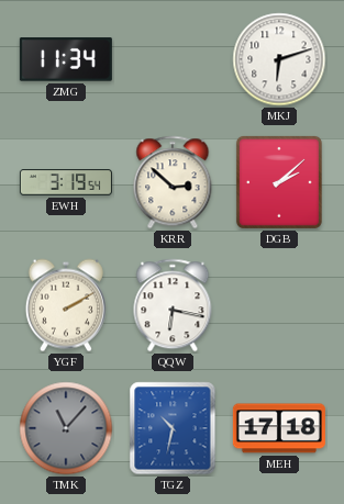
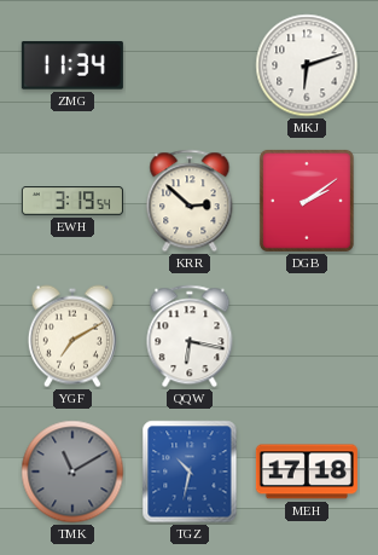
DGB: 2:08 -> 2:09 (307, 201)
YGF: 2:10 -> 7:10 (72, 336)
TMK: 11:07 -> 11:10 (72, 472)
